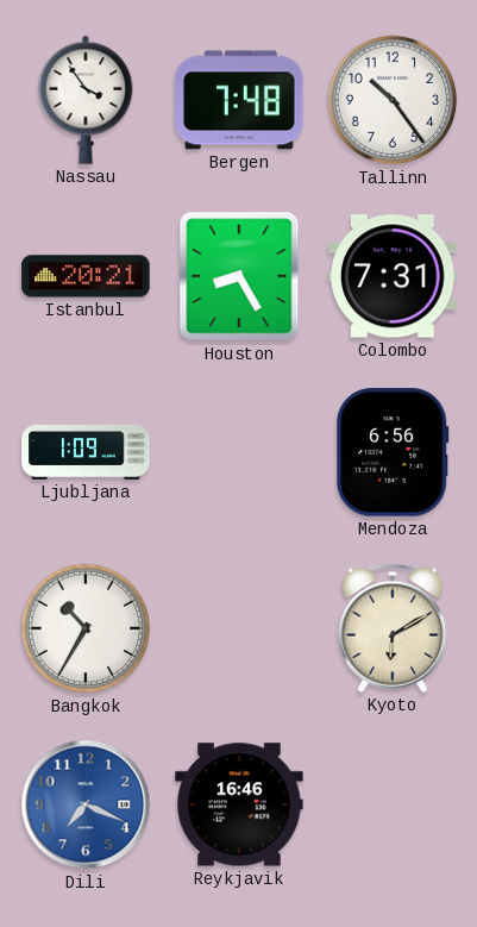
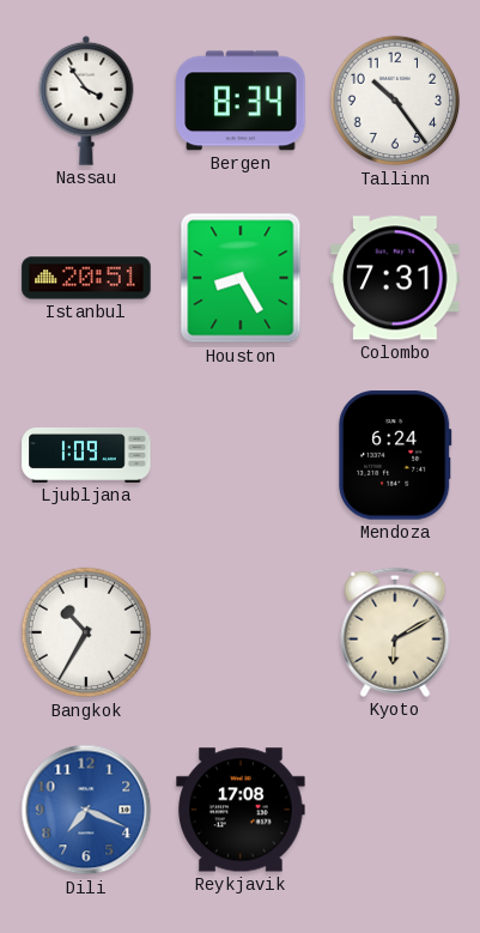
Bergen: 7:48 -> 8:34 (241, 101)
Istanbul: 20:21 -> 20:51 (86, 278)
Mendoza: 6:56 -> 6:24 (395, 455)
Reykjavik: 16:46 -> 17:08 (241, 810)
